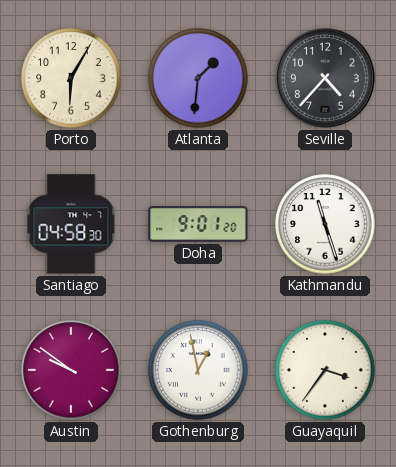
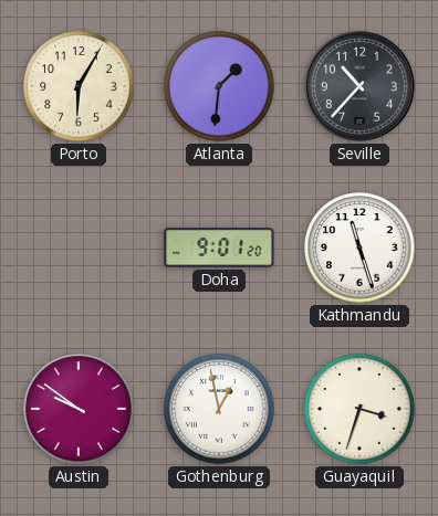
Seville: 4:37 -> 10:37 (361, 87)
Santiago: 04:58 -> none (71, 224)
Guayaquil: 3:36 -> 3:33 (359, 409)
